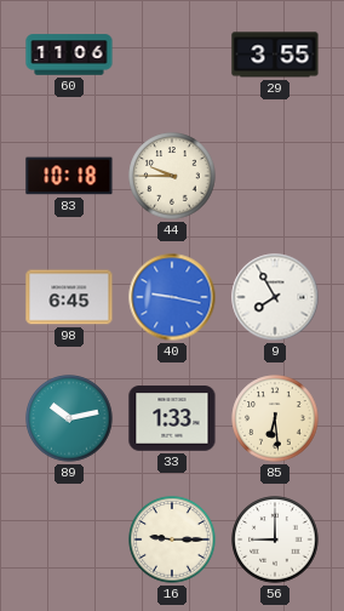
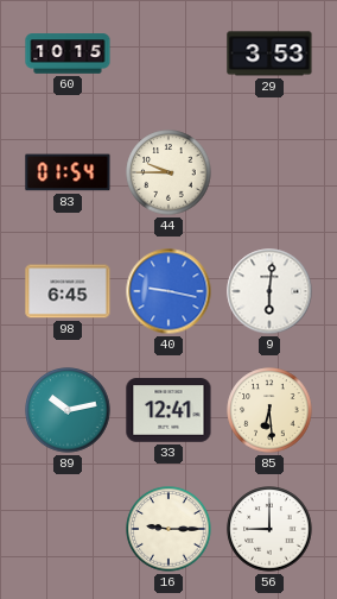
60: 11:06 -> 10:15 (68, 53)
29: 3:55 -> 3:53 (269, 53)
83: 10:18 -> 01:54 (68, 172)
9: 7:55 -> 6:01 (269, 291)
33: 1:33 -> 12:41 (168, 410)
